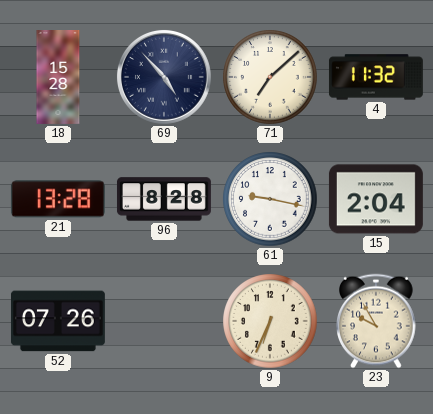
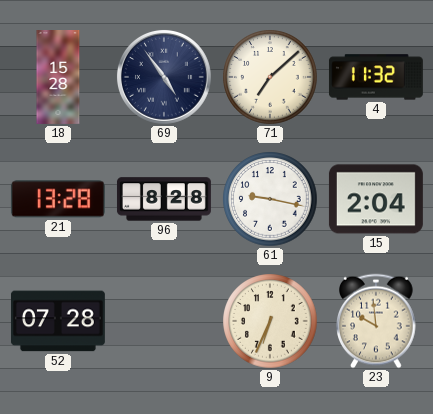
69: 4:53 -> 4:54 (164, 77)
52: 07:26 -> 07:28 (58, 321)
23: 9:55 -> 9:59 (376, 321)
